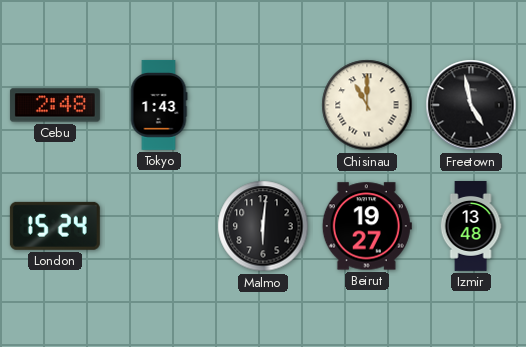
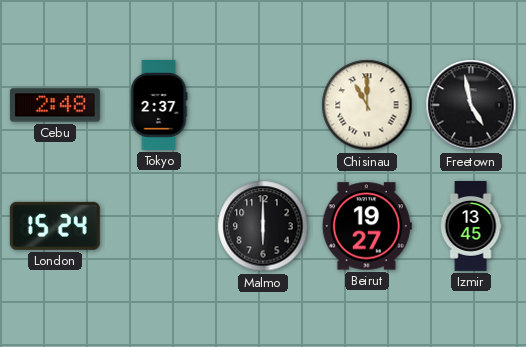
Tokyo: 1:43 -> 2:37 (159, 105)
Malmo: 6:01 -> 6:00 (263, 226)
Izmir: 13:48 -> 13:45 (471, 227)
